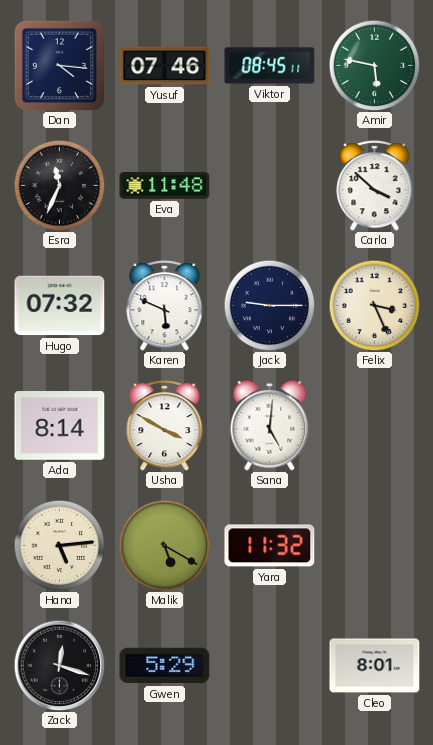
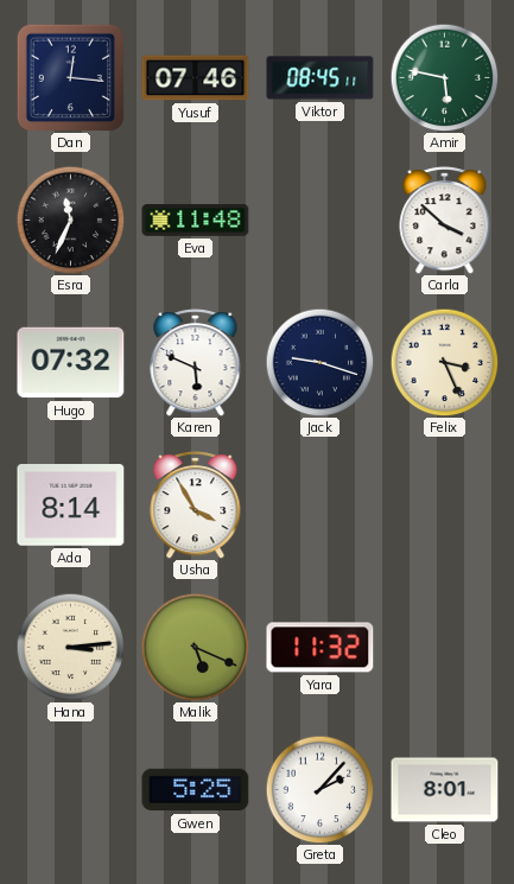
Dan: 4:16 -> 12:16 (70, 77)
Jack: 9:15 -> 9:18 (319, 362)
Usha: 3:50 -> 3:55 (196, 505)
Sana: 5:01 -> none (270, 425)
Hana: 5:14 -> 3:14 (70, 647)
Malik: 5:20 -> 5:19 (195, 647)
Zack: 12:18 -> none (59, 665)
Gwen: 5:29 -> 5:25 (196, 790)
Greta: none -> 2:07 (319, 789)
